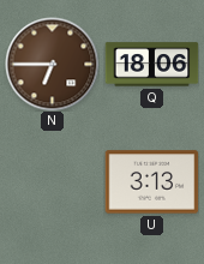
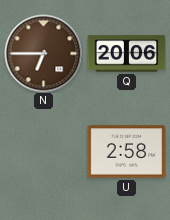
Q: 18:06 -> 20:06 (126, 54)
U: 3:13 -> 2:58 (126, 152)
